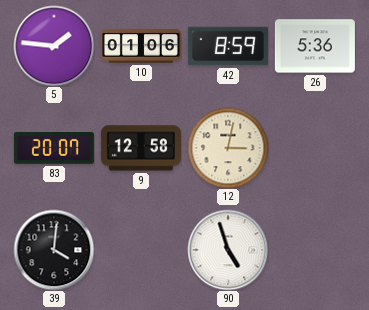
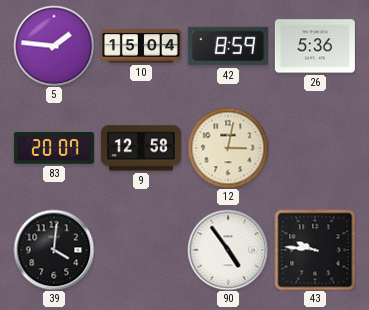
10: 01:06 -> 15:04 (141, 46)
90: 4:57 -> 4:54 (228, 250)
43: none -> 9:46 (315, 250)
